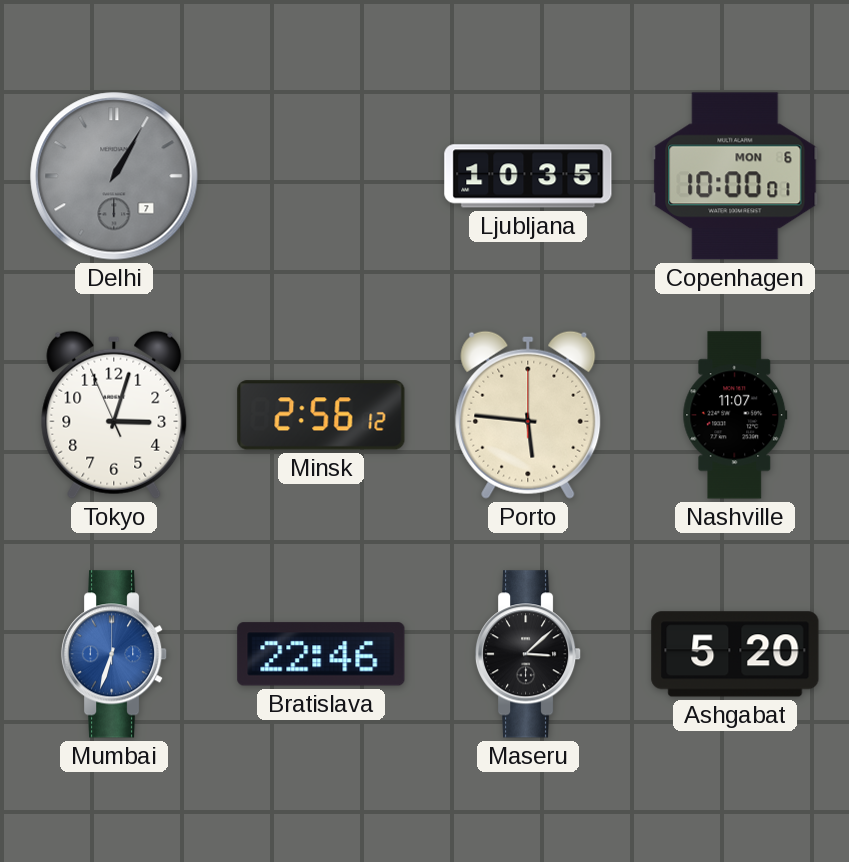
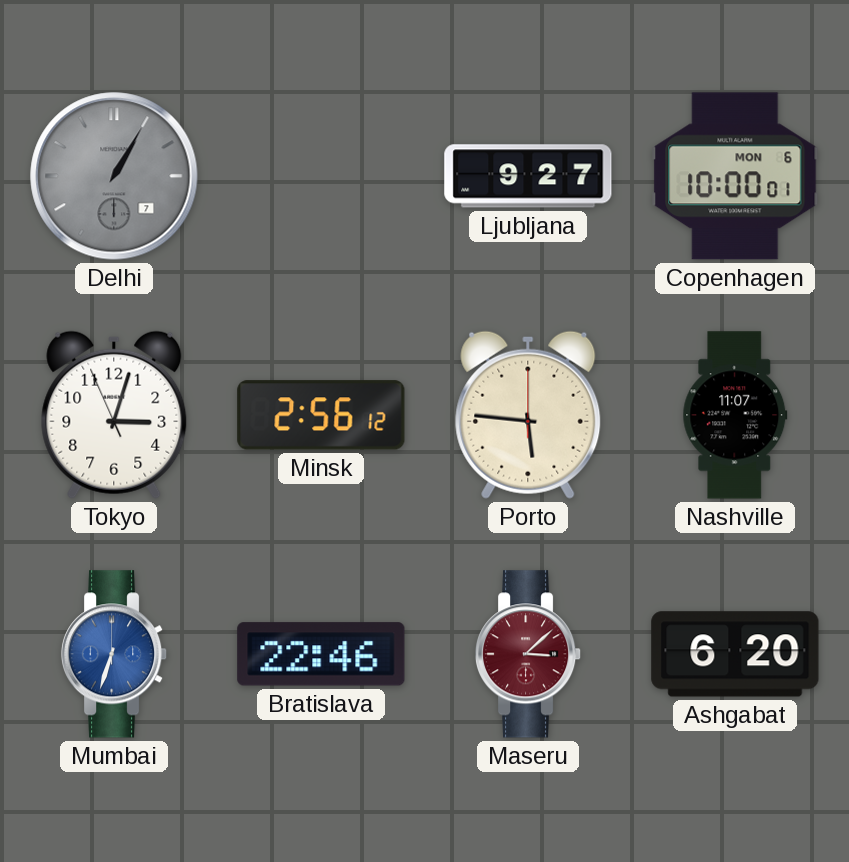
Ljubljana: 10:35 -> 9:27 (528, 176)
Maseru dial: black -> burgundy (528, 654)
Ashgabat: 5:20 -> 6:20 (735, 654)
